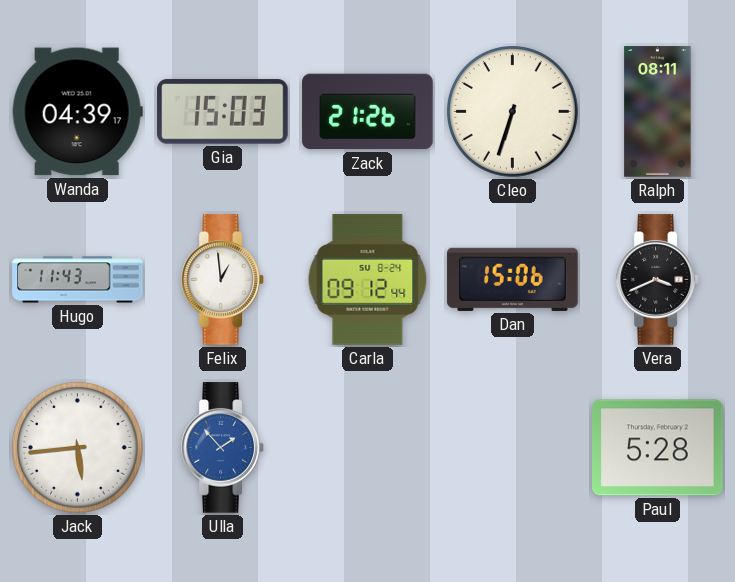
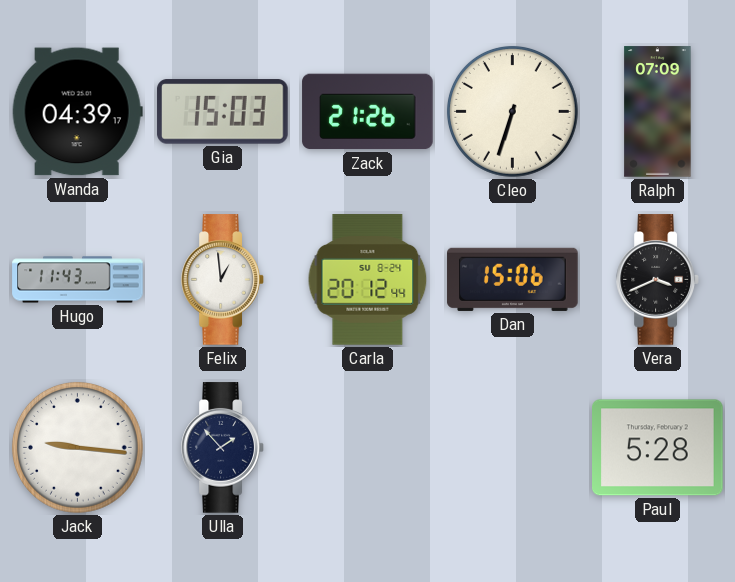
Ralph: 08:11 -> 07:09 (658, 112)
Carla: 09:12 -> 20:12 (368, 280)
Jack: 5:44 -> 9:16 (77, 447)
Ulla dial: blue -> navy (223, 448)
